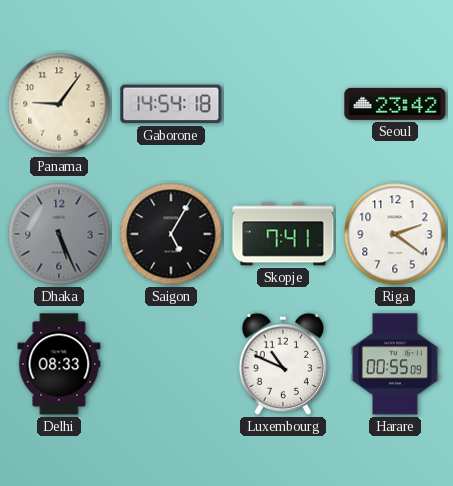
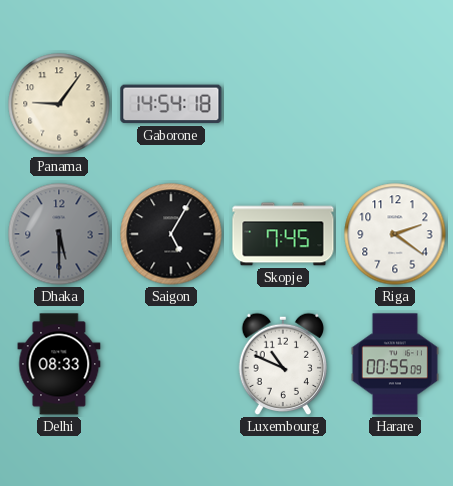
Seoul: 23:42 -> none (395, 104)
Dhaka: 5:26 -> 5:30 (59, 234)
Skopje: 7:41 -> 7:45 (283, 234)
